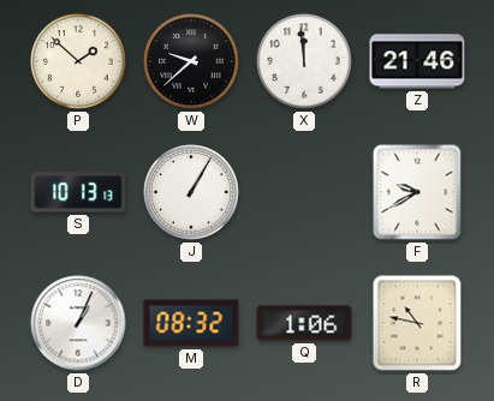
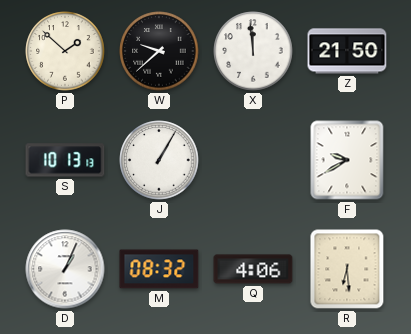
Z: 21:46 -> 21:50 (347, 51)
Q: 1:06 -> 4:06 (253, 269)
R: 10:47 -> 6:29 (347, 269)
